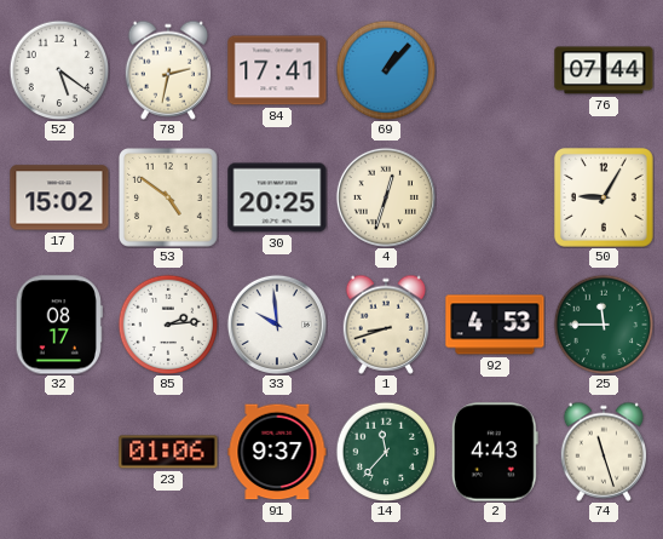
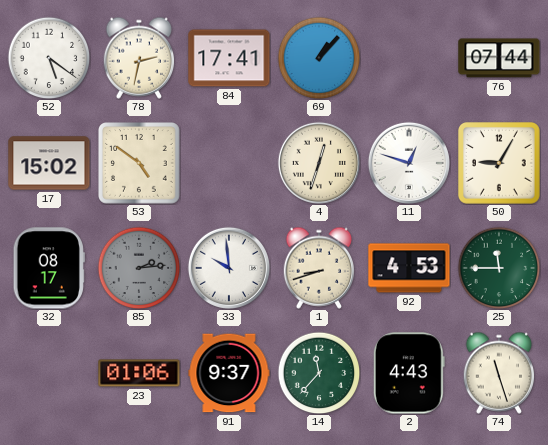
30: 20:25 -> none (277, 197)
11: none -> 12:48 (409, 163)
85 dial: white -> grey (139, 268)
